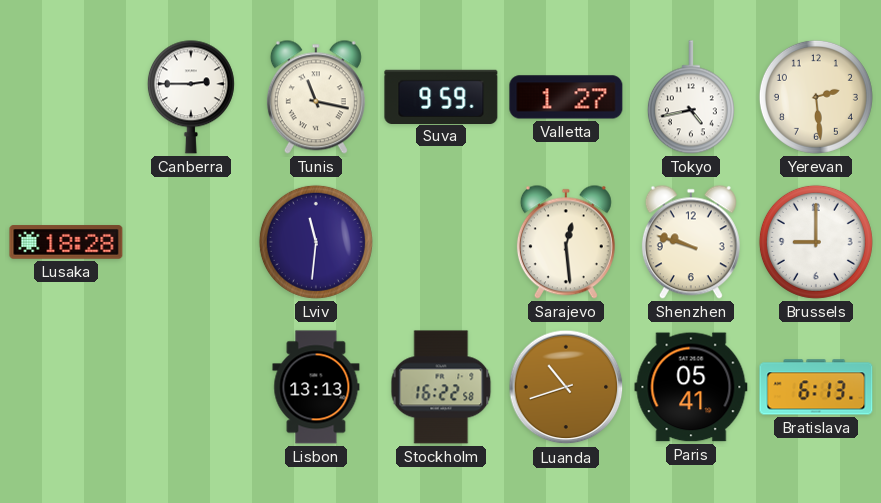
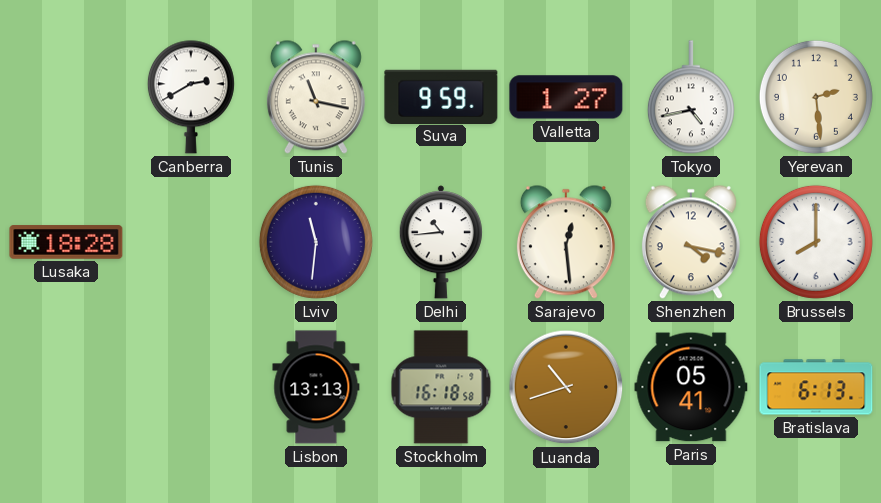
Canberra: 2:45 -> 2:40 (191, 97)
Delhi: none -> 10:44 (440, 242)
Shenzhen: 9:48 -> 4:17 (691, 242)
Brussels: 9:00 -> 8:00 (816, 242)
Stockholm: 16:22 -> 16:18 (441, 387)
